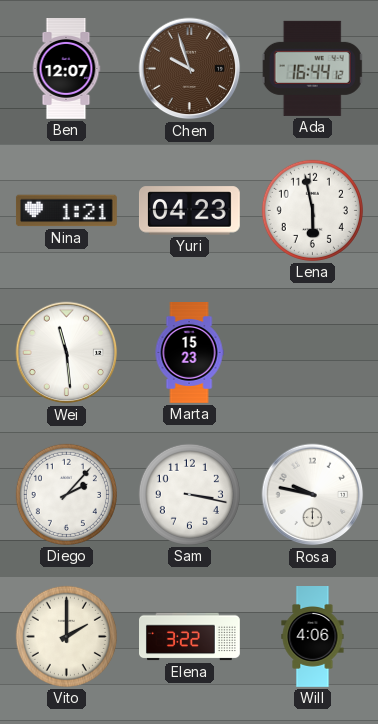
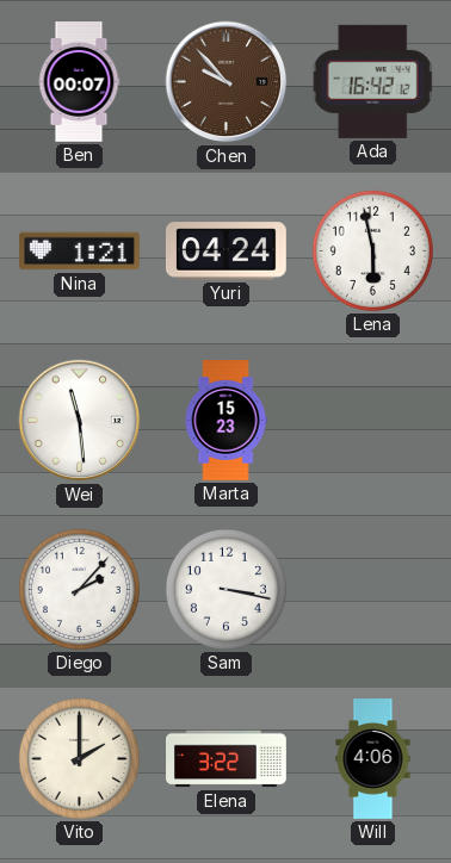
Ben: 12:07 -> 00:07 (79, 82)
Chen: 9:57 -> 9:53 (227, 82)
Ada: 16:44 -> 16:42 (373, 81)
Yuri: 04:23 -> 04:24 (225, 252)
Rosa: 9:47 -> none (313, 495)
